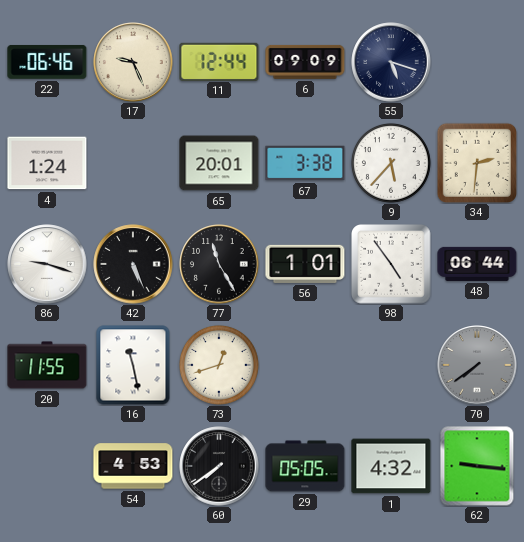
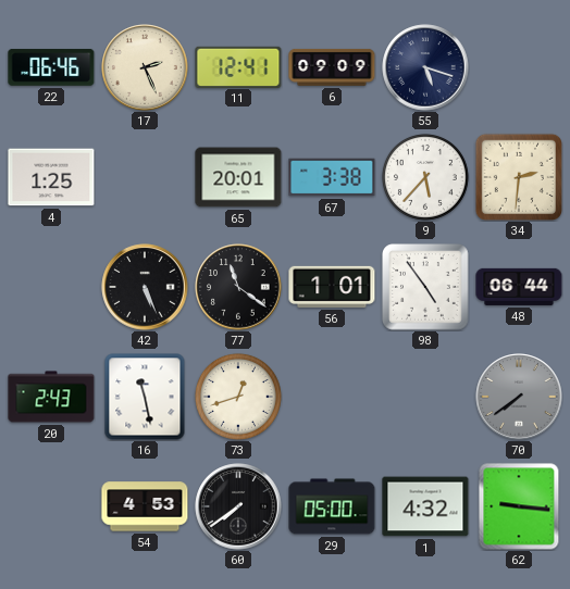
17: 9:26 -> 2:26 (145, 67)
11: 12:44 -> 12:41 (238, 66)
4: 1:24 -> 1:25 (51, 177)
86: 9:18 -> none (47, 264)
77: 11:25 -> 11:21 (238, 287)
20: 11:55 -> 2:43 (51, 397)
29: 05:05 -> 05:00 (332, 506)
